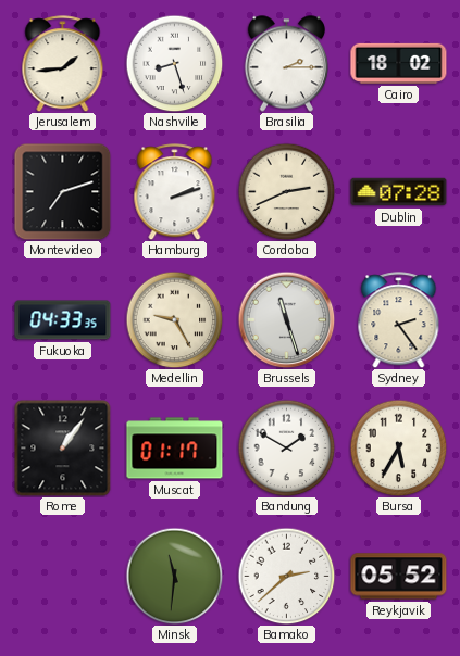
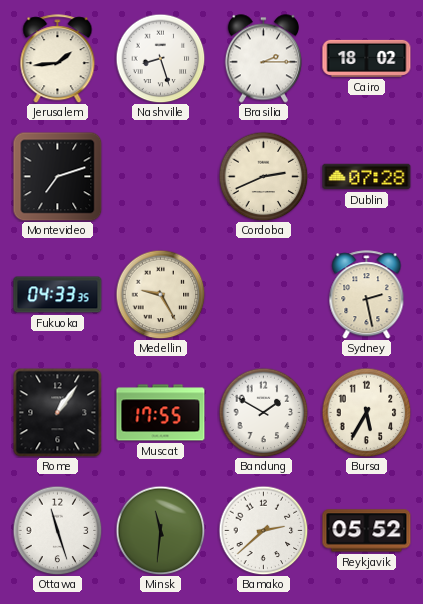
Hamburg: 2:12 -> none (175, 192)
Brussels: 11:27 -> none (286, 319)
Sydney: 2:24 -> 2:28 (367, 295)
Muscat: 01:17 -> 17:55 (161, 413)
Ottawa: none -> 11:27 (57, 530)
